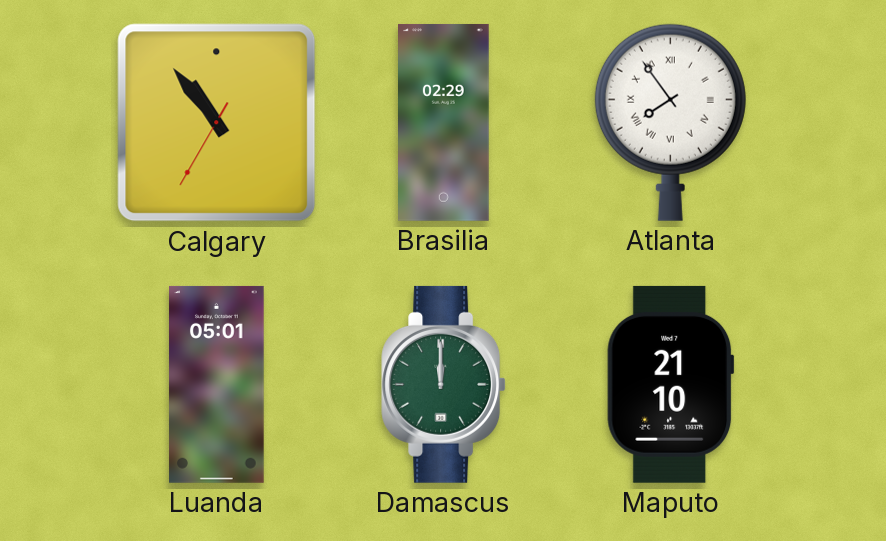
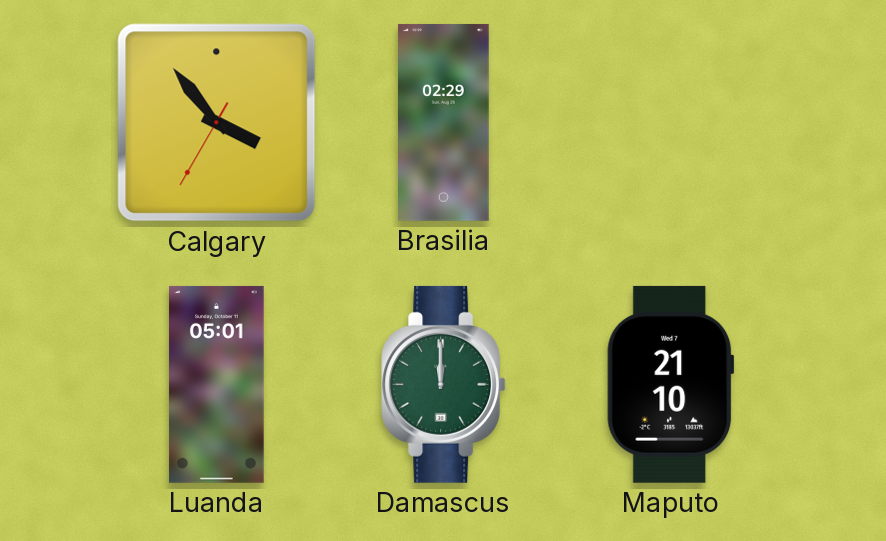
Calgary: 10:53 -> 3:53 (217, 123)
Atlanta: 7:54 -> none (670, 122)
